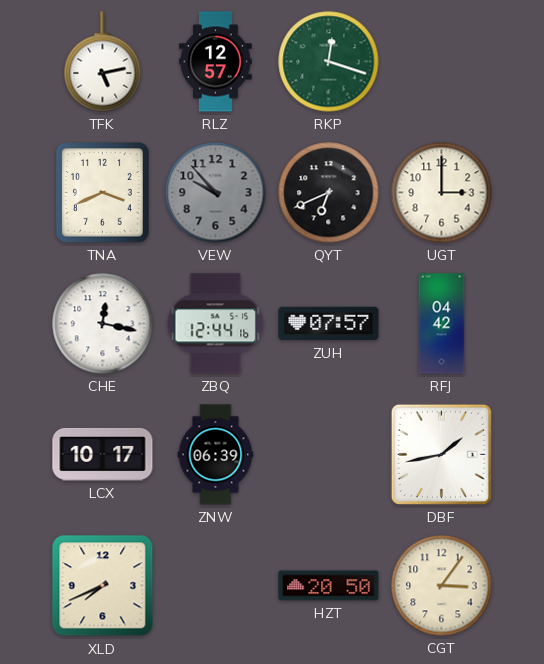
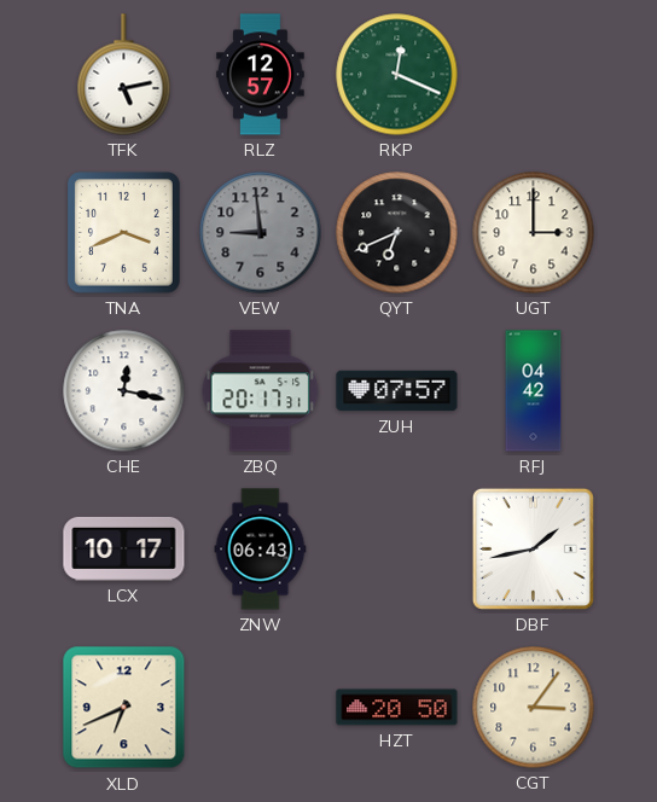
RKP: 12:18 -> 12:19 (397, 75)
VEW: 9:53 -> 8:59 (261, 233)
ZBQ: 12:44 -> 20:17 (261, 391)
ZNW: 06:39 -> 06:43 (261, 550)
XLD: 7:41 -> 6:41 (124, 708)
